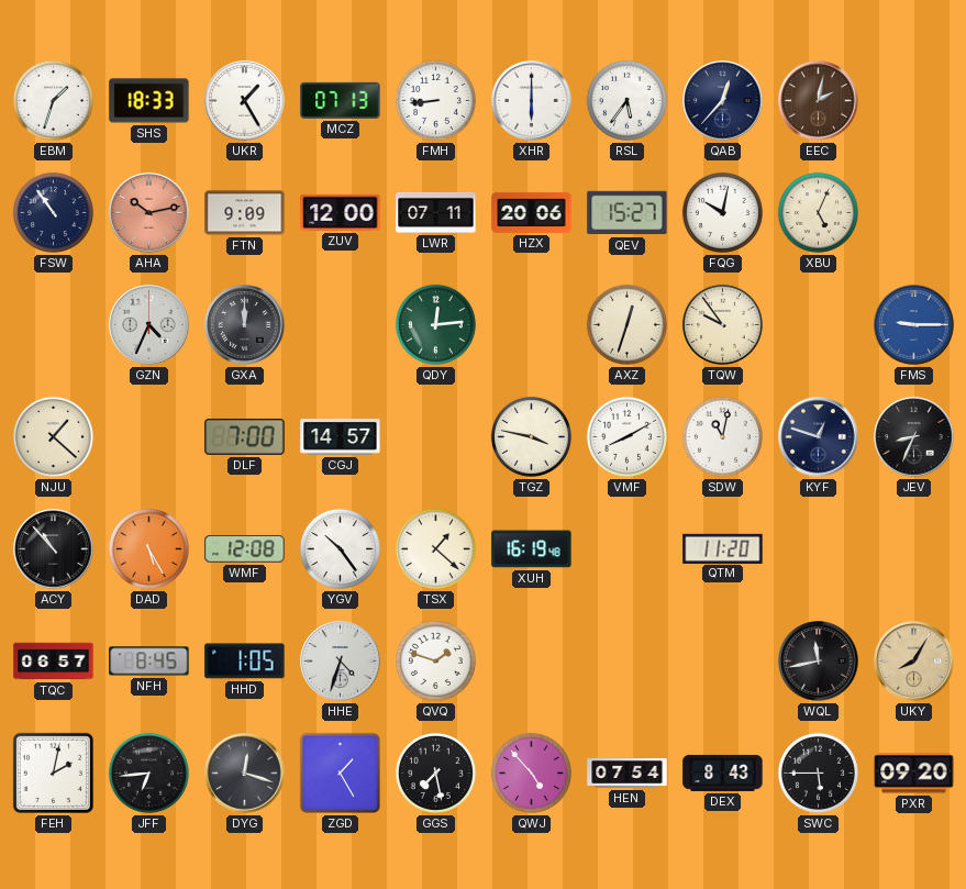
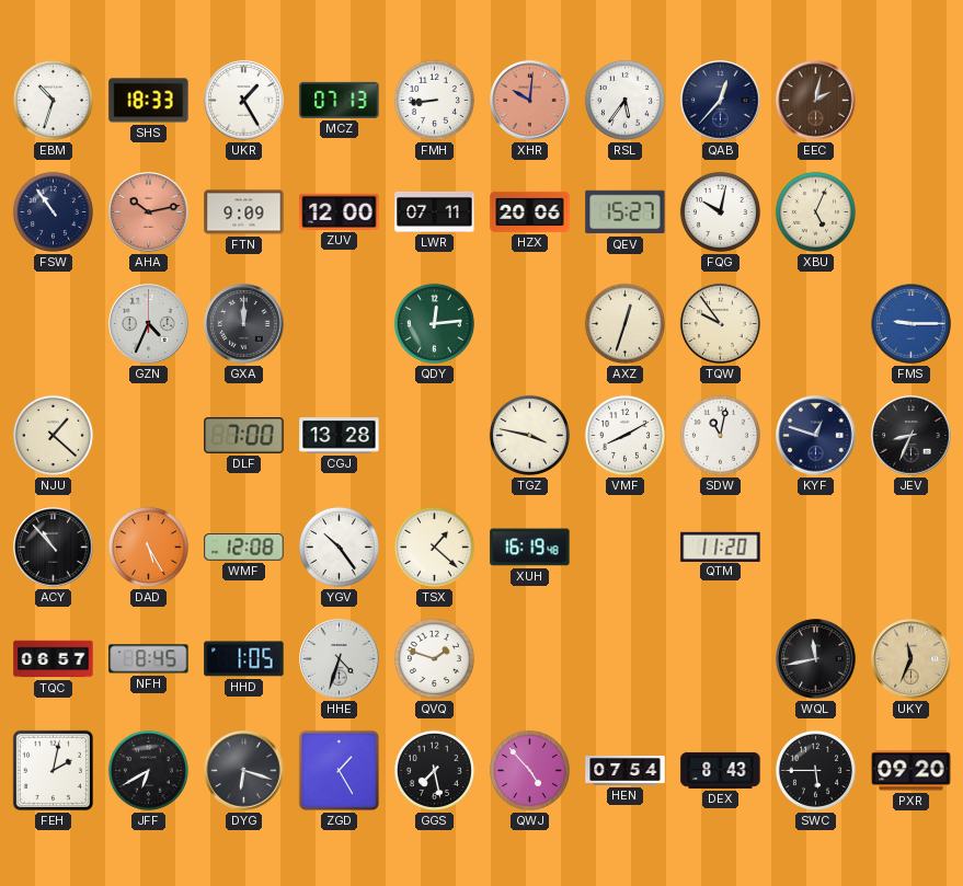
EBM: 1:33 -> 10:33 (53, 100)
XHR: 6:00 -> 10:01 (530, 101)
XHR dial: white -> salmon (530, 101)
CGJ: 14:57 -> 13:28 (340, 436)
UKY: 8:05 -> 11:34 (912, 659)
JFF: 6:44 -> 6:40 (148, 770)
DYG: 12:18 -> 6:18 (244, 771)
